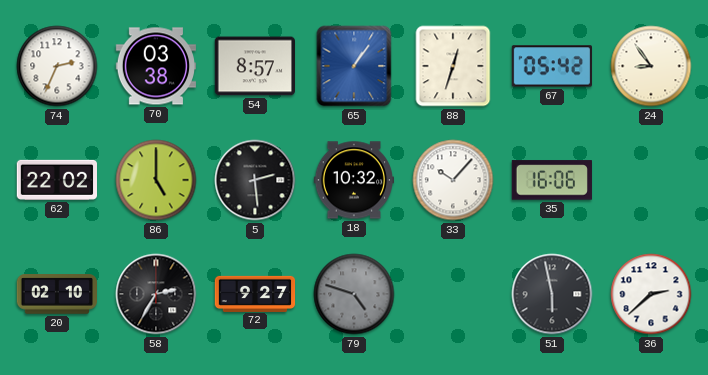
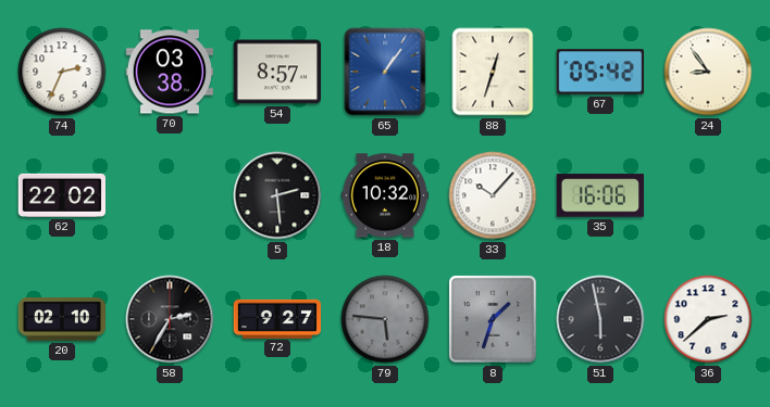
86: 5:00 -> none (156, 180)
79: 4:48 -> 5:46 (385, 319)
8: none -> 1:33 (493, 319)
